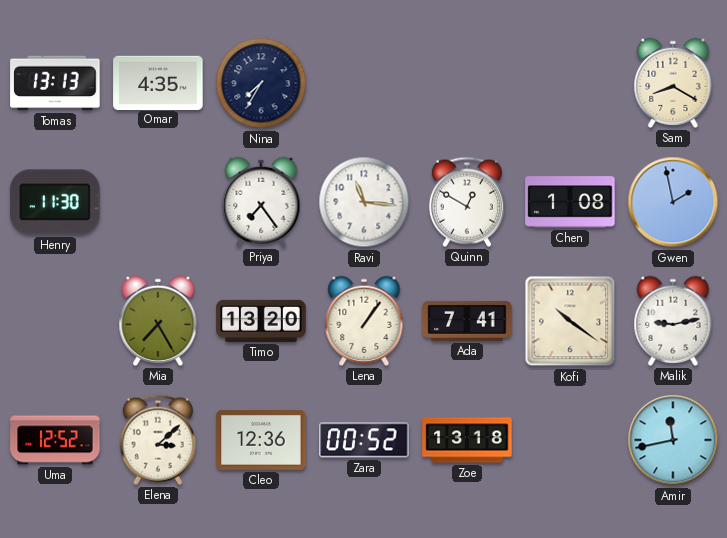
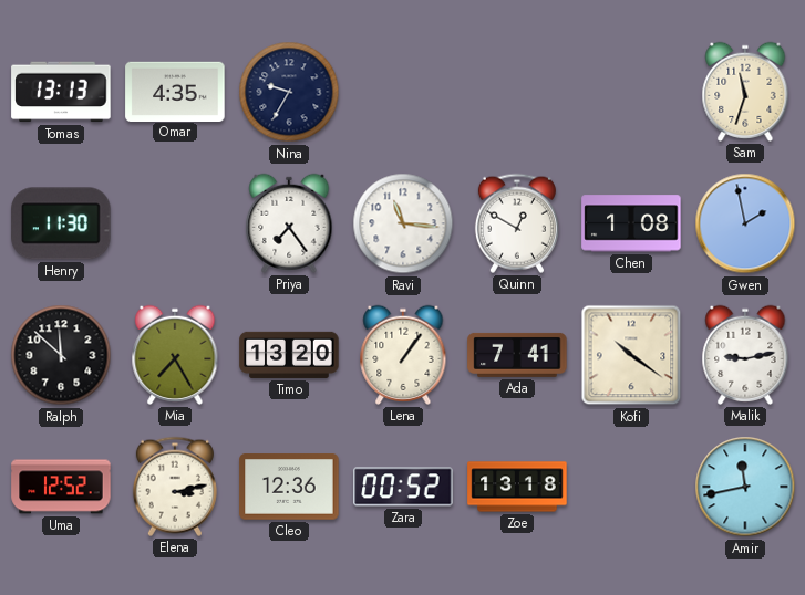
Nina: 7:35 -> 9:35 (289, 92)
Sam: 8:20 -> 11:33 (745, 92)
Ralph: none -> 11:52 (61, 355)
Elena: 3:08 -> 3:13 (175, 487)
